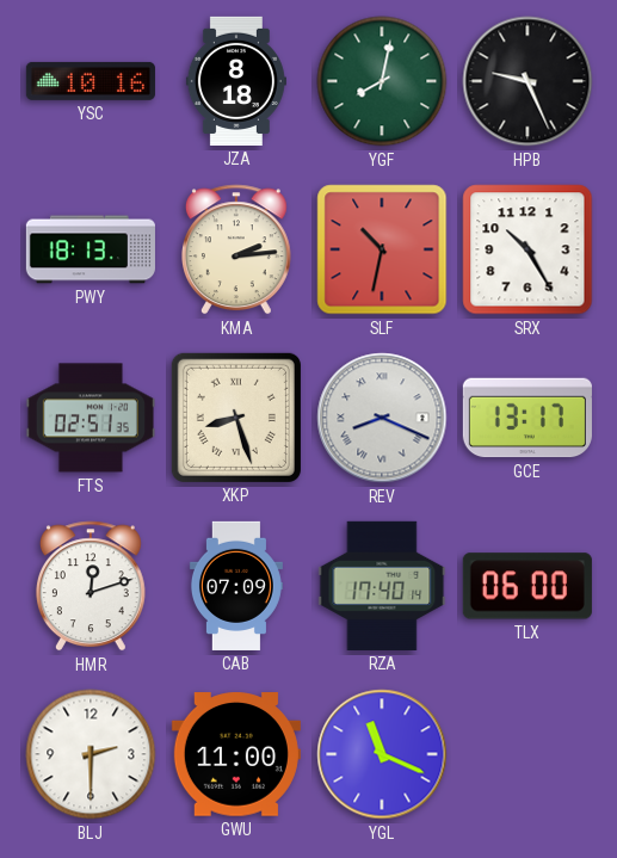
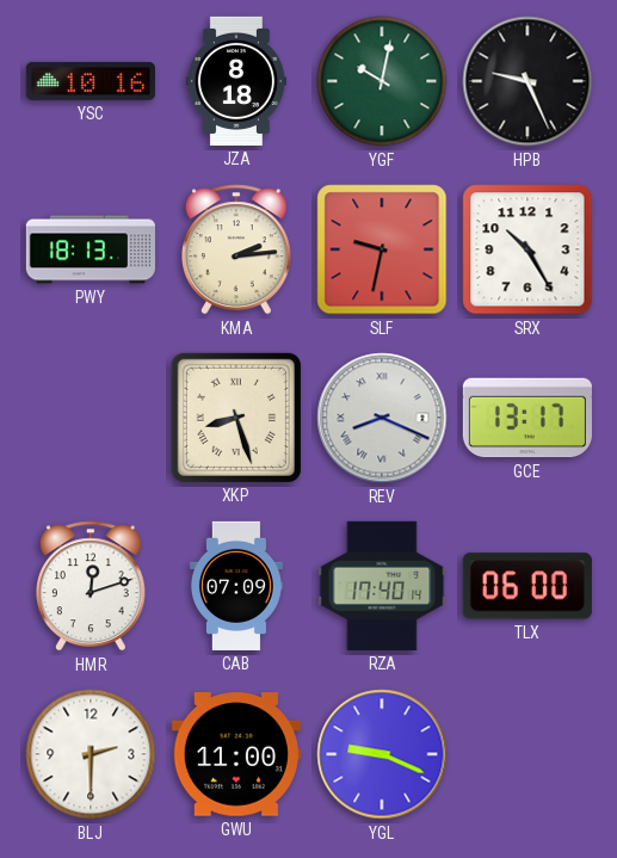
YGF: 8:02 -> 10:02 (382, 81)
SLF: 10:32 -> 9:32 (382, 249)
FTS: 02:51 -> none (91, 418)
YGL: 11:19 -> 9:19 (382, 754)
